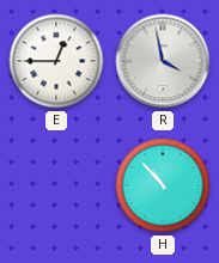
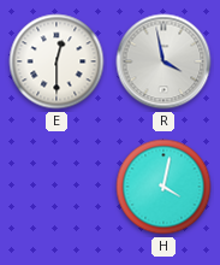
E: 12:45 -> 12:30 (57, 61)
H: 10:53 -> 4:02 (163, 187)
